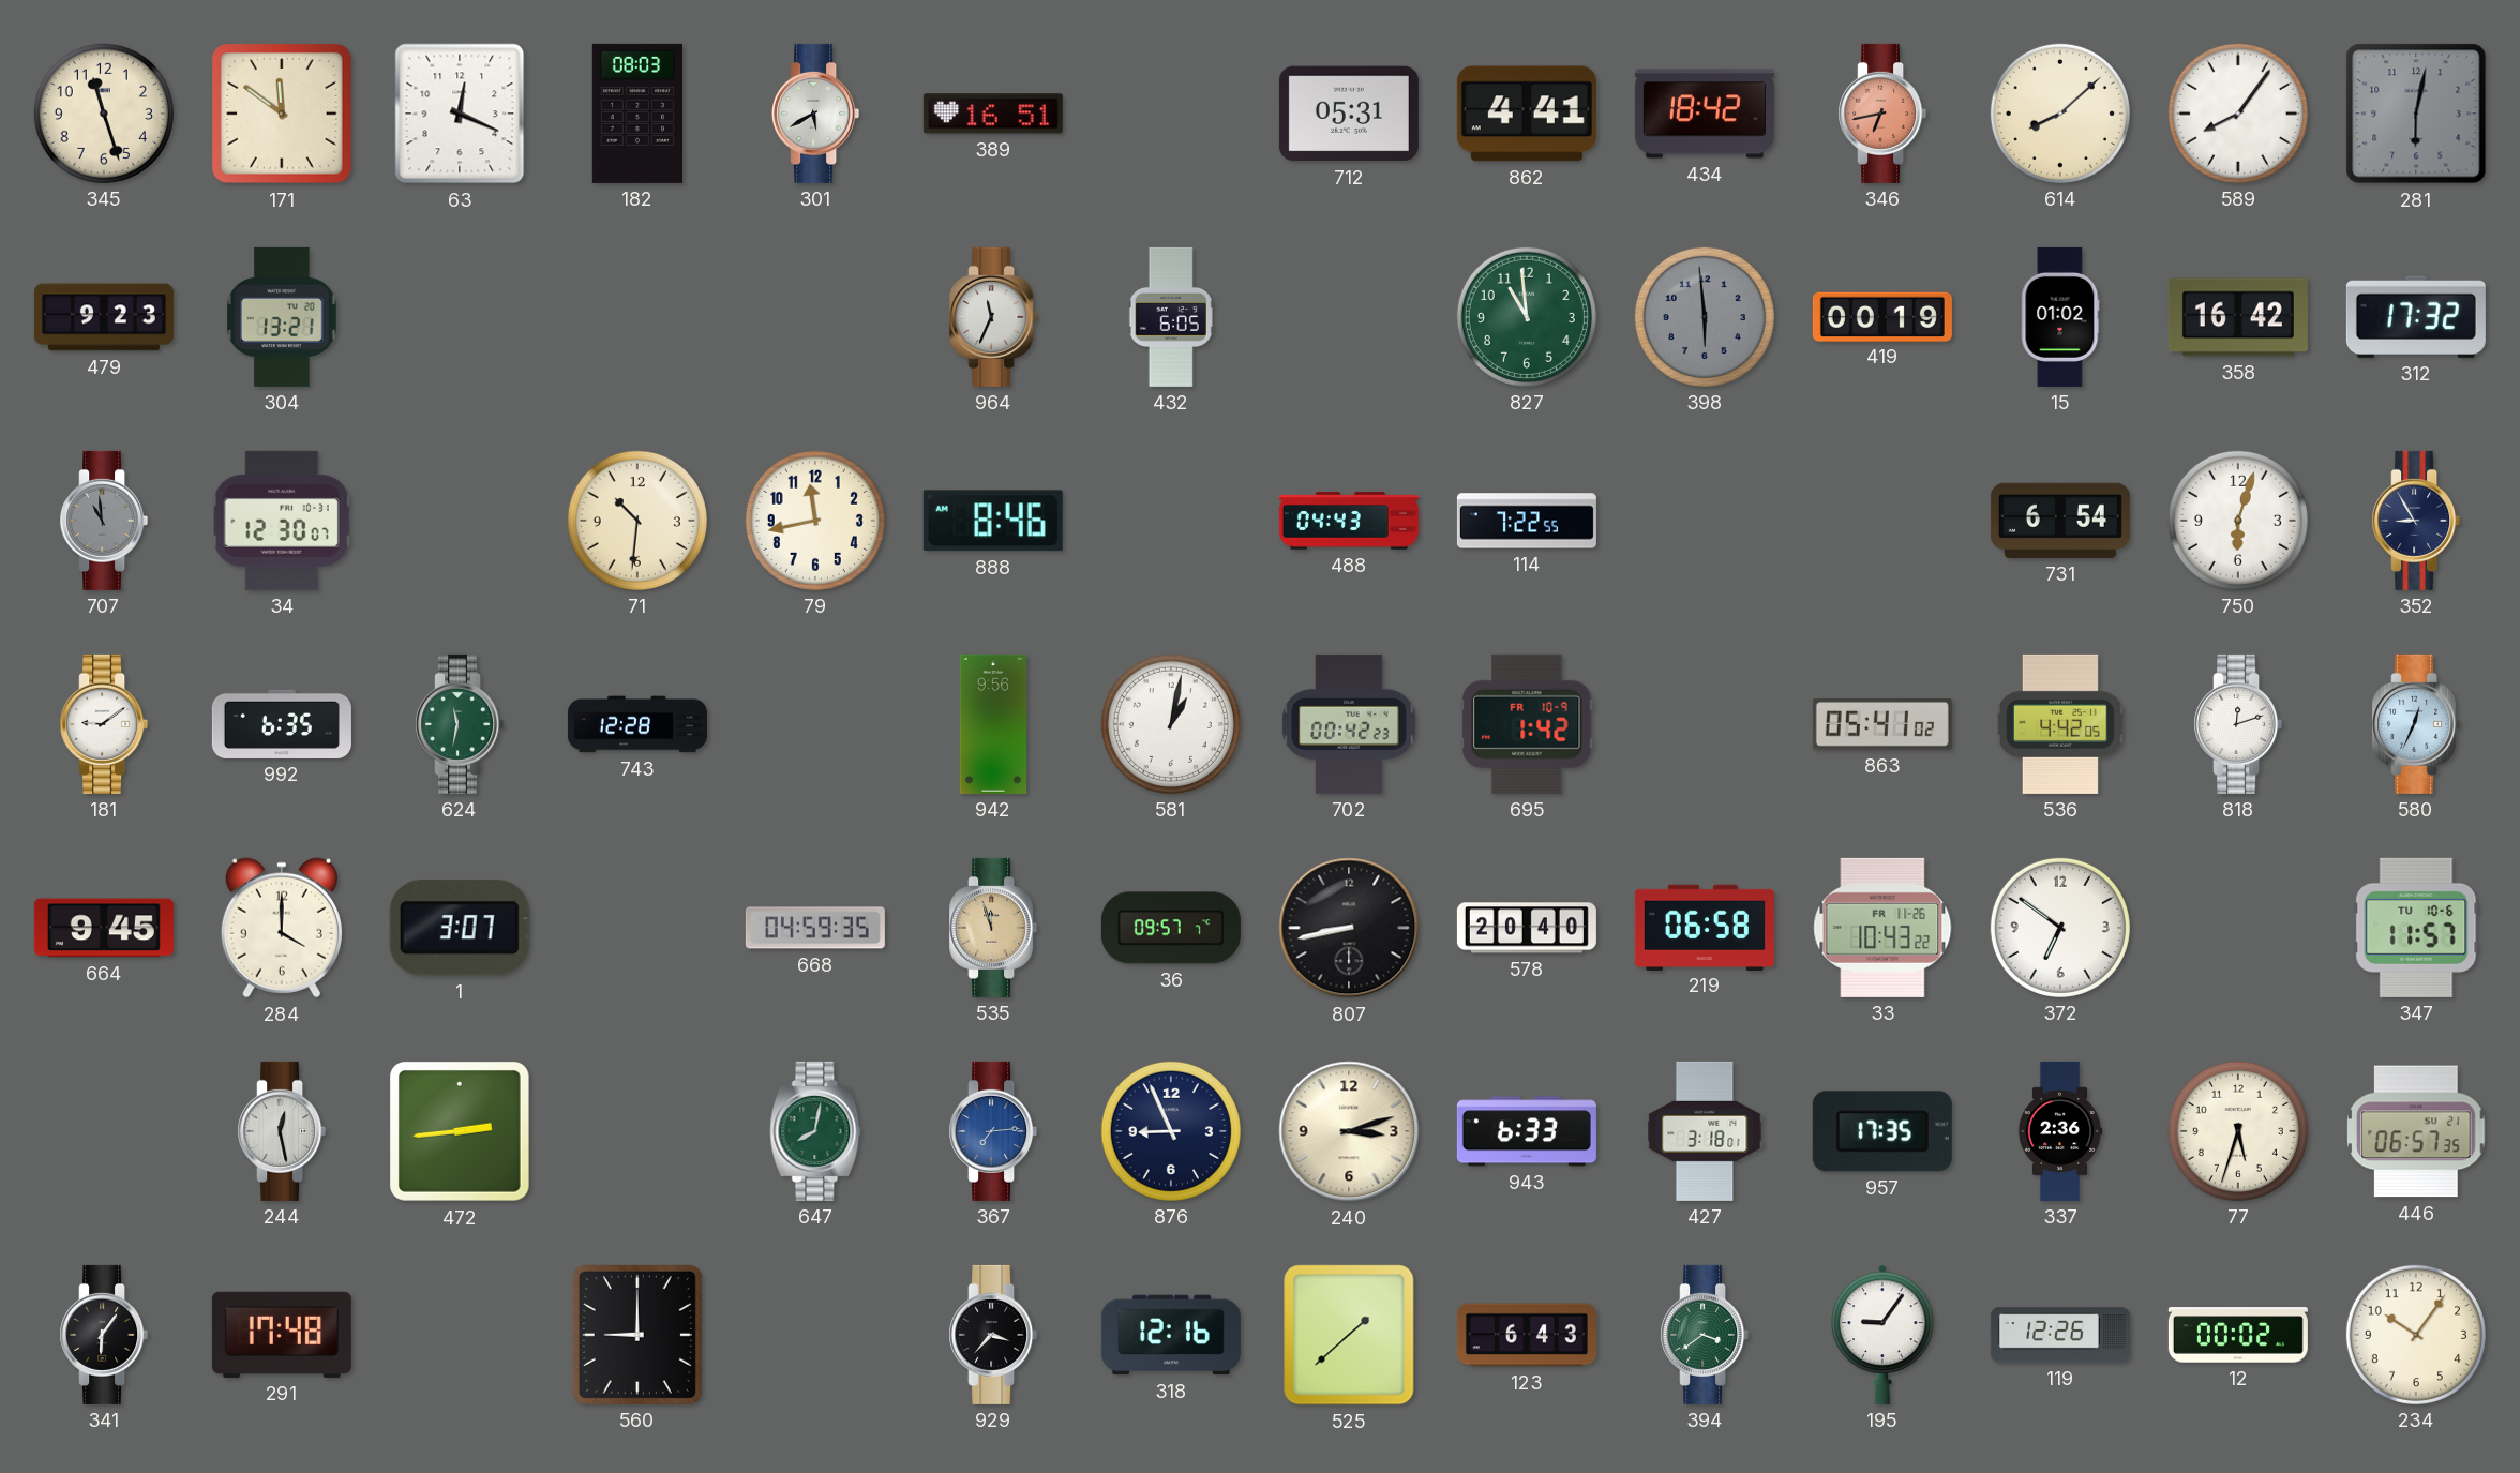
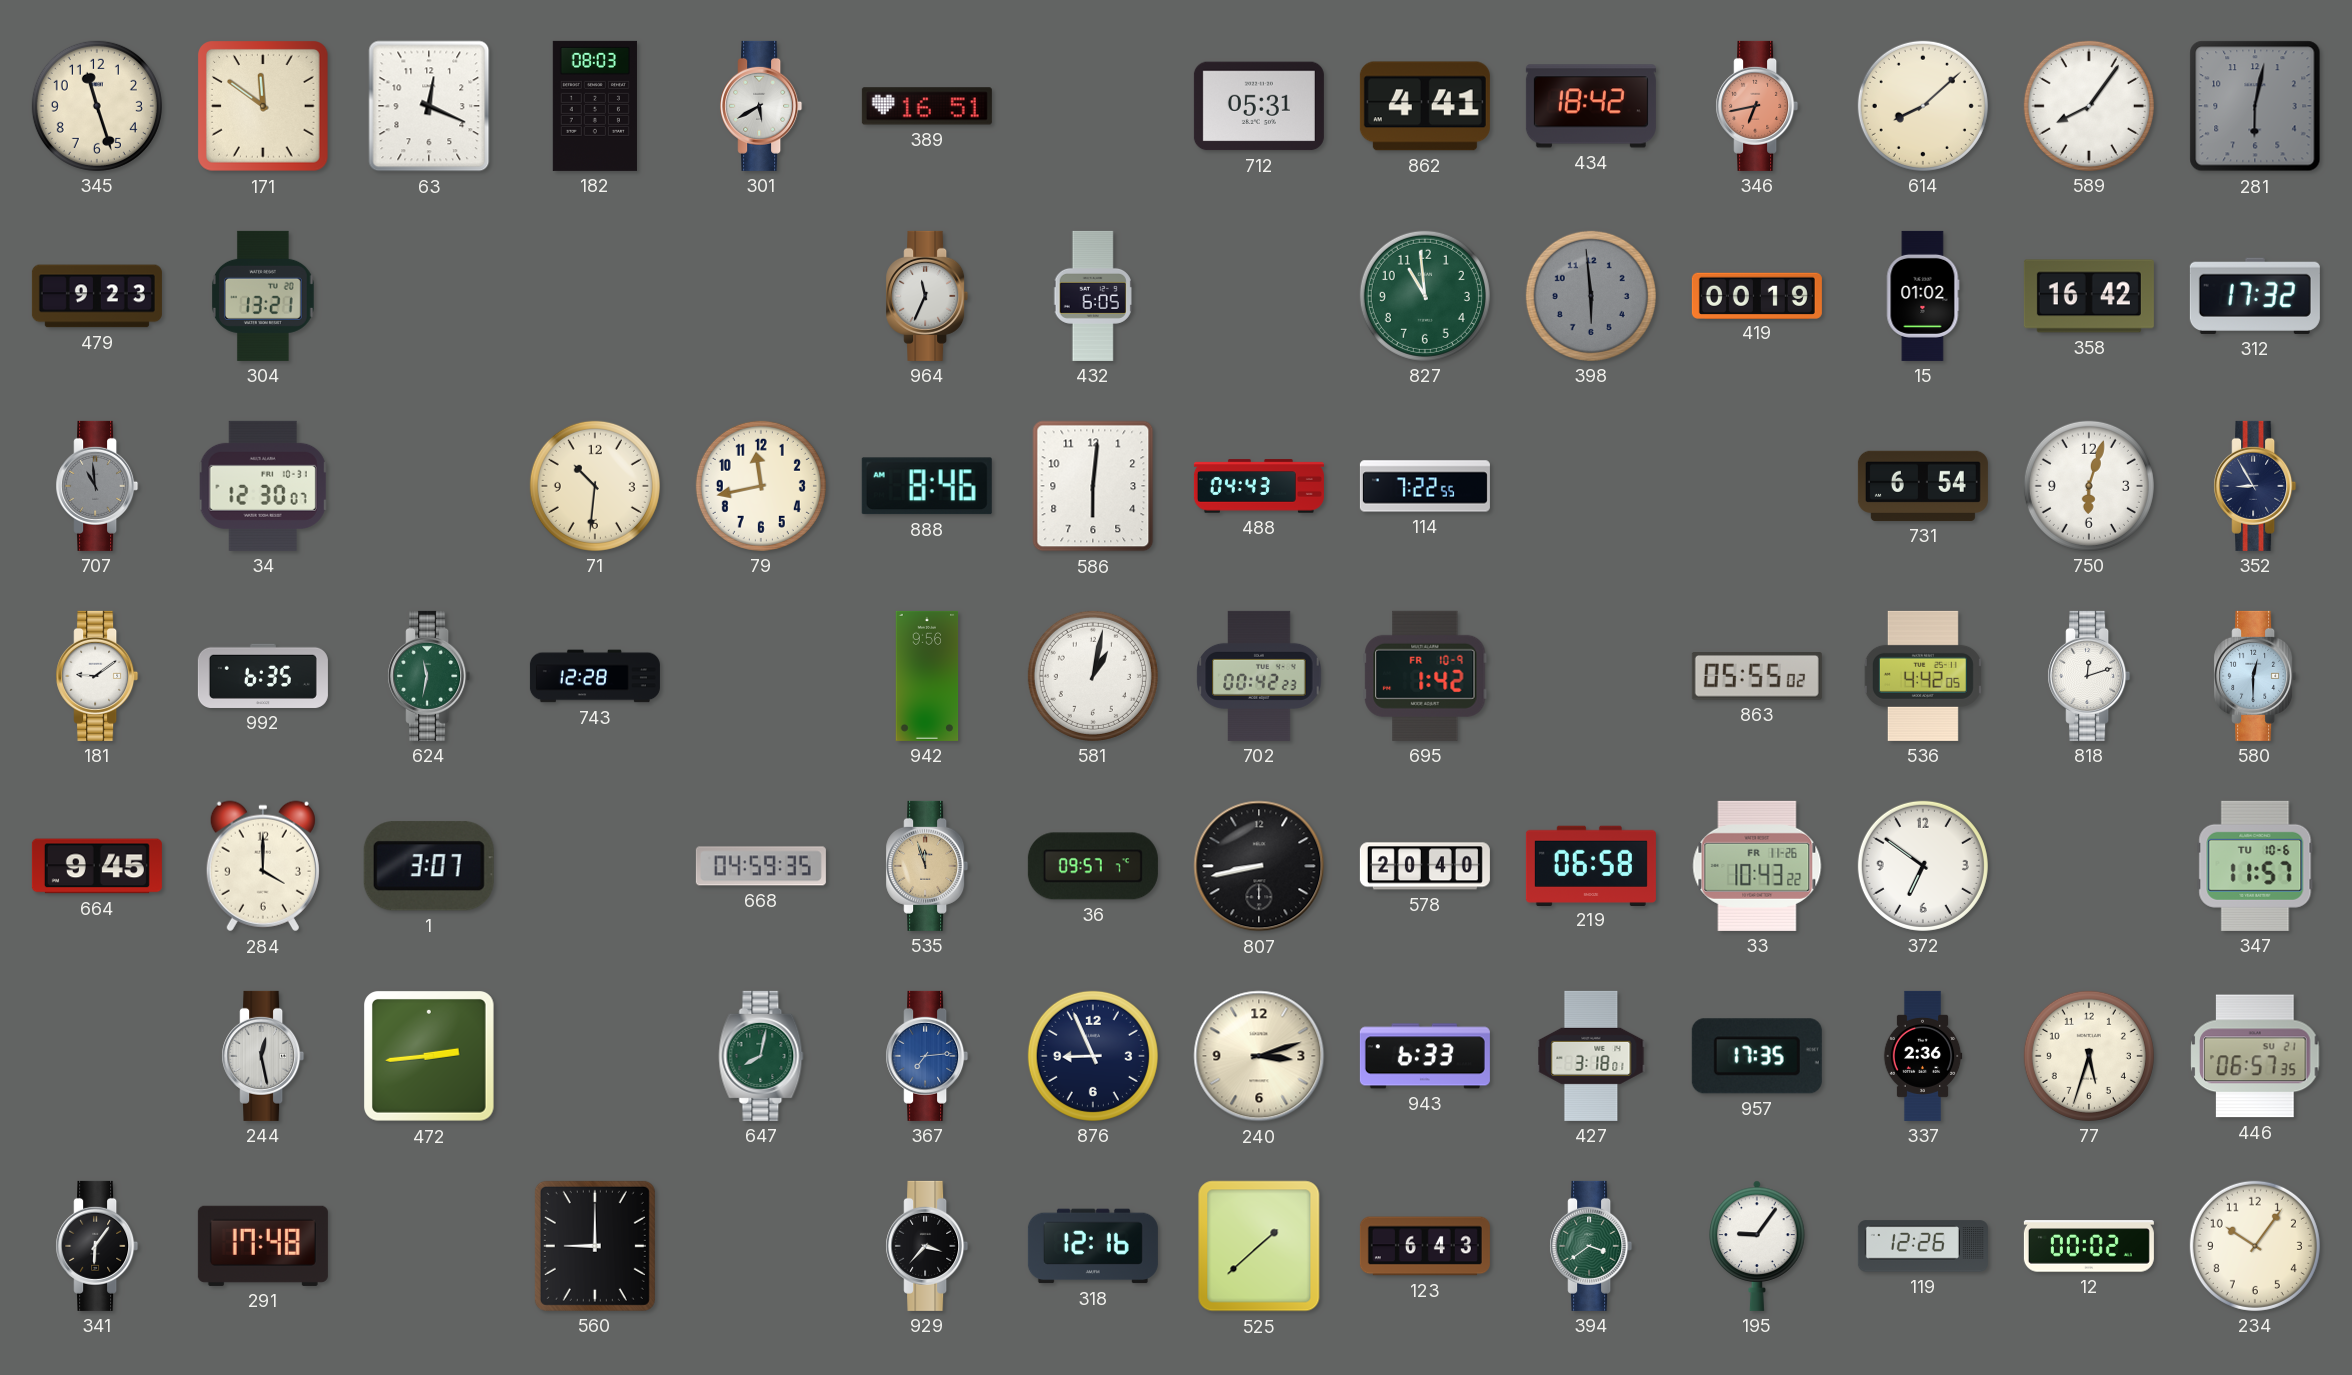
586: none -> 6:01 (1093, 486)
863: 05:41 -> 05:55 (1757, 676)
580: 12:34 -> 12:30 (2255, 676)
